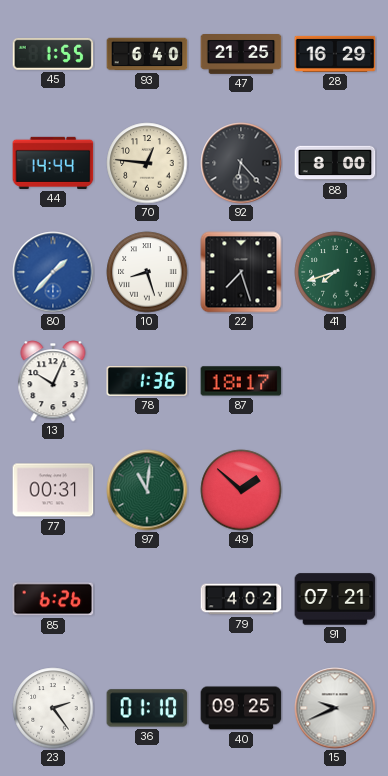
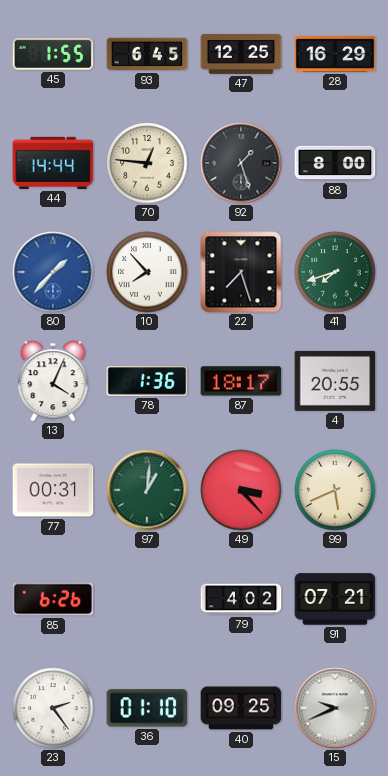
93: 6:40 -> 6:45 (147, 54)
47: 21:25 -> 12:25 (241, 55)
92: 6:23 -> 1:27 (241, 163)
10: 8:27 -> 7:53 (147, 272)
13: 10:04 -> 4:04 (53, 381)
4: none -> 20:55 (335, 381)
97: 11:01 -> 1:01 (147, 490)
49: 1:52 -> 3:23 (241, 490)
99: none -> 5:41 (335, 490)
